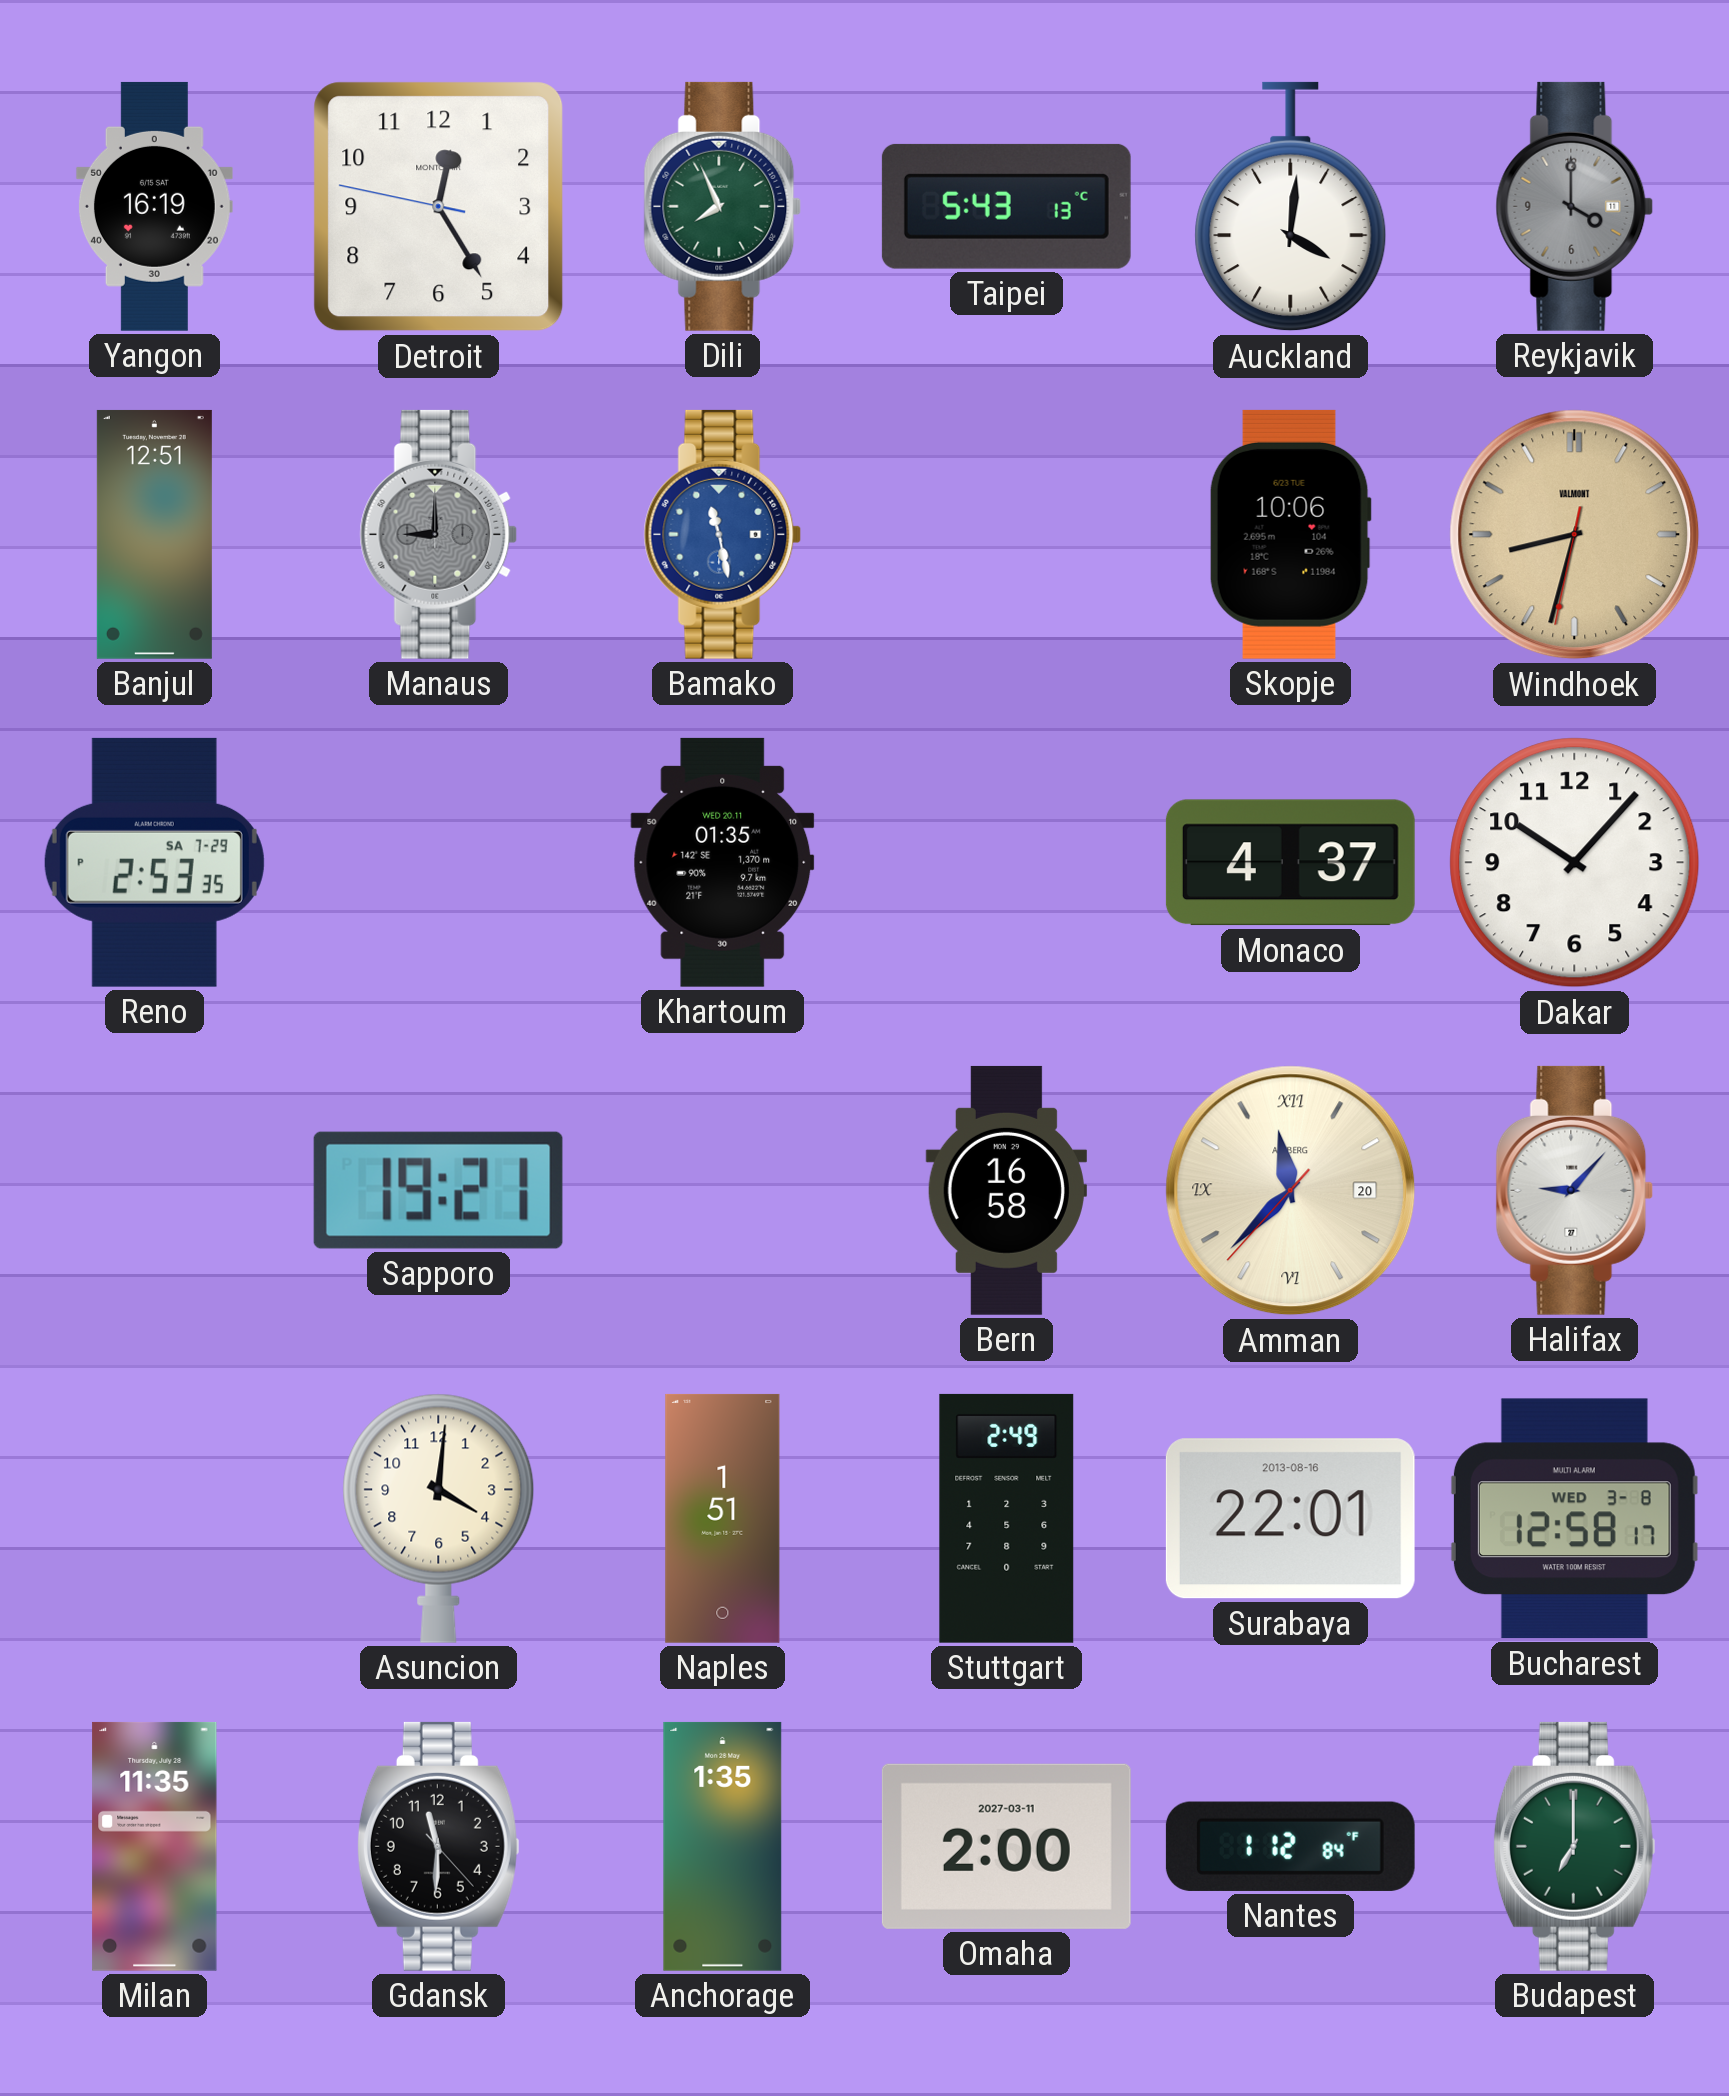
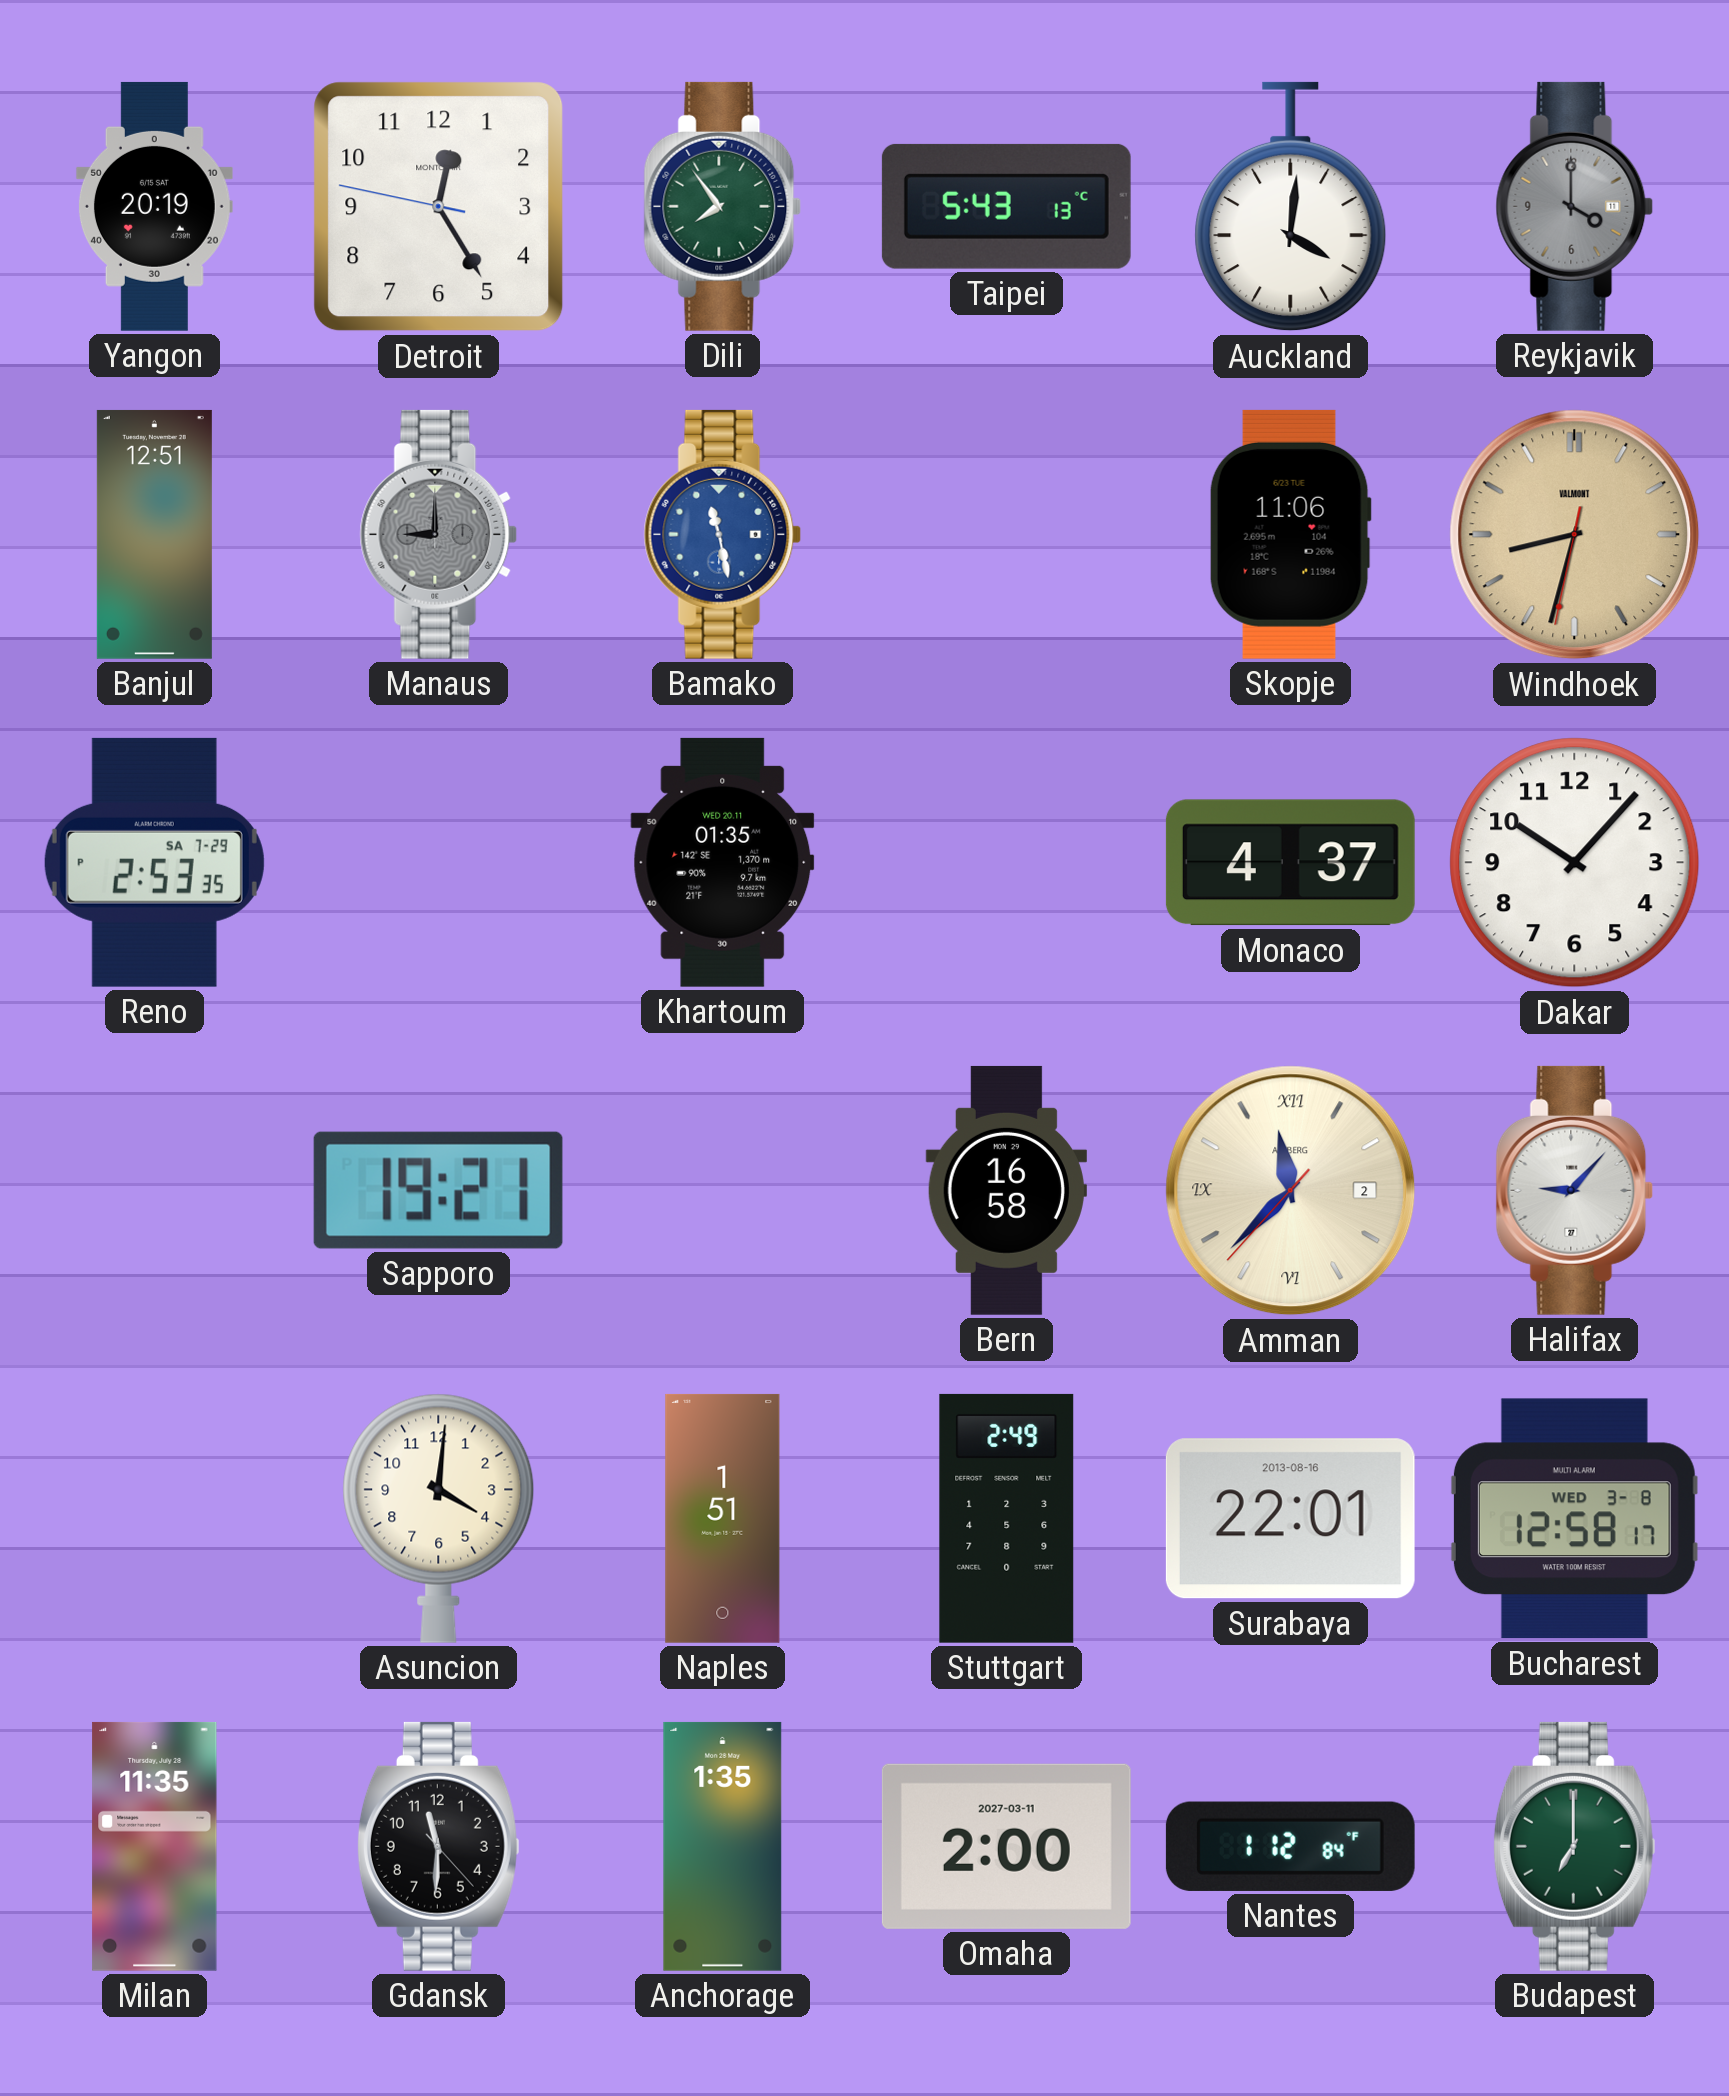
Yangon: 16:19 -> 20:19 (154, 206)
Dili: 7:56 -> 7:54 (723, 206)
Skopje: 10:06 -> 11:06 (1290, 534)
Amman date: 20 -> 2 (1291, 1191)
